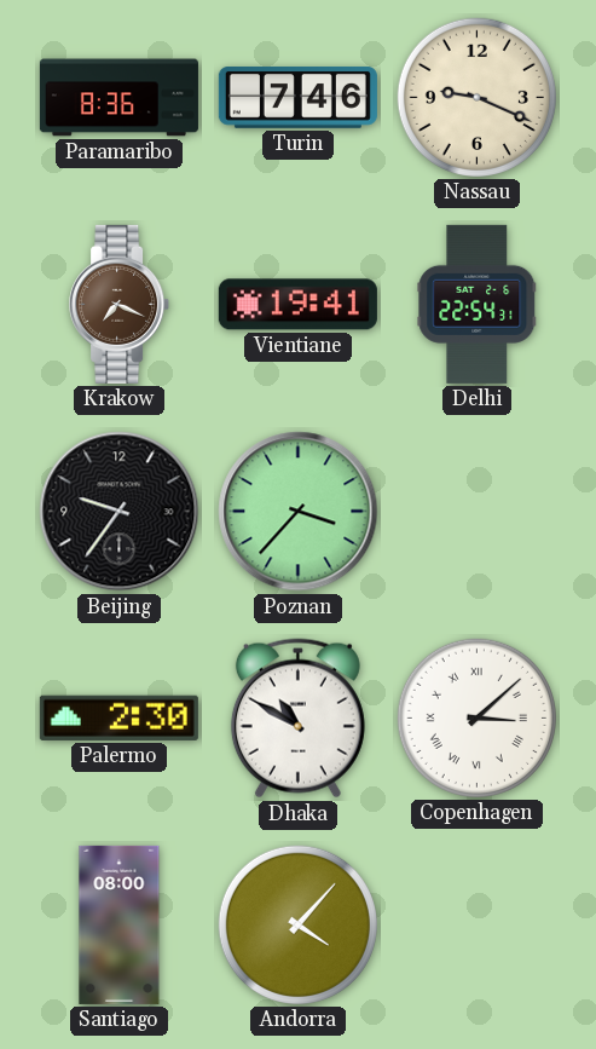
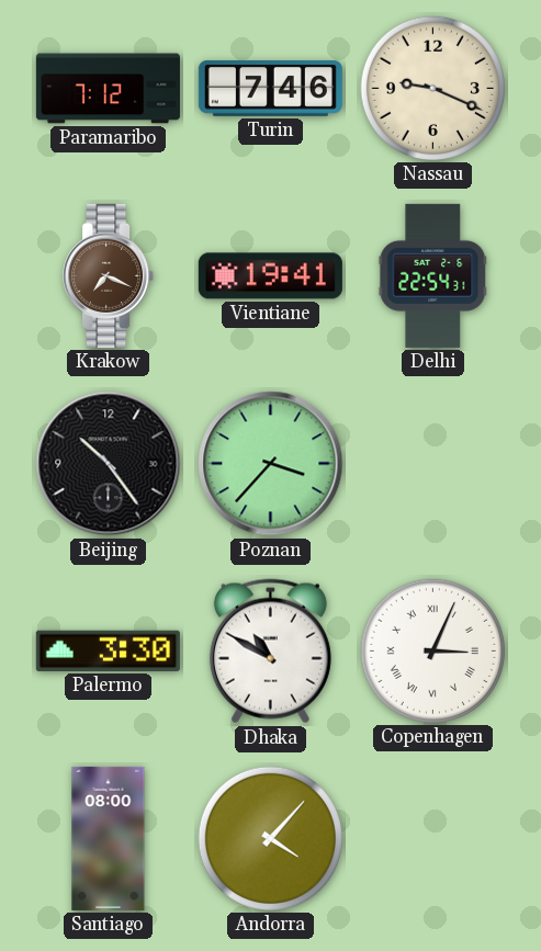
Paramaribo: 8:36 -> 7:12 (108, 89)
Beijing: 9:36 -> 10:24 (109, 464)
Palermo: 2:30 -> 3:30 (108, 650)
Copenhagen: 3:08 -> 3:04 (432, 650)
